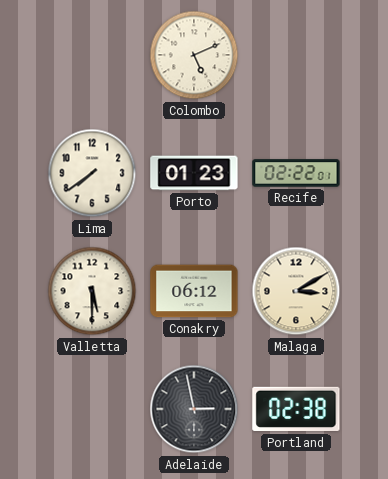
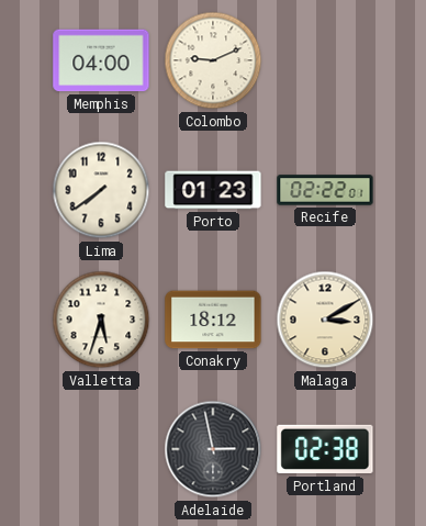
Memphis: none -> 04:00 (101, 60)
Colombo: 5:11 -> 9:11 (213, 60)
Valletta: 5:30 -> 5:33 (101, 320)
Conakry: 06:12 -> 18:12 (213, 320)
